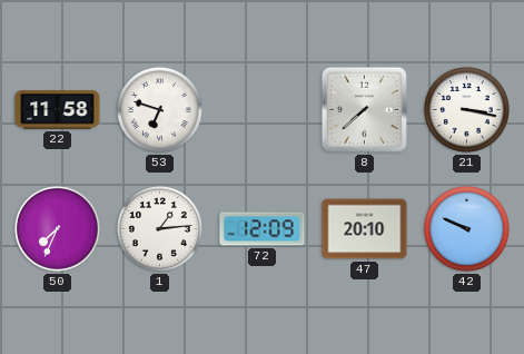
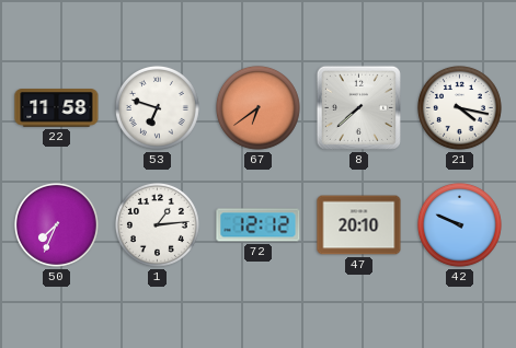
67: none -> 6:39 (257, 107)
21: 3:17 -> 4:17 (459, 107)
72: 12:09 -> 12:12 (259, 225)
